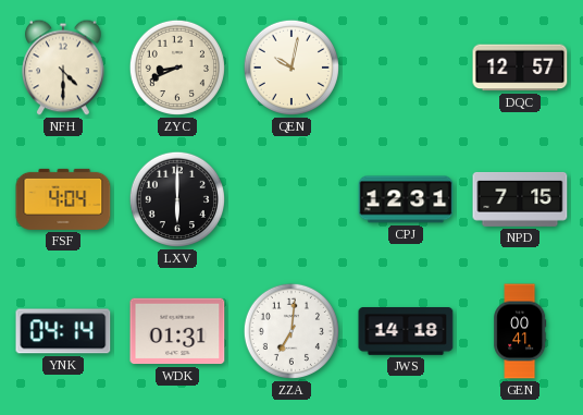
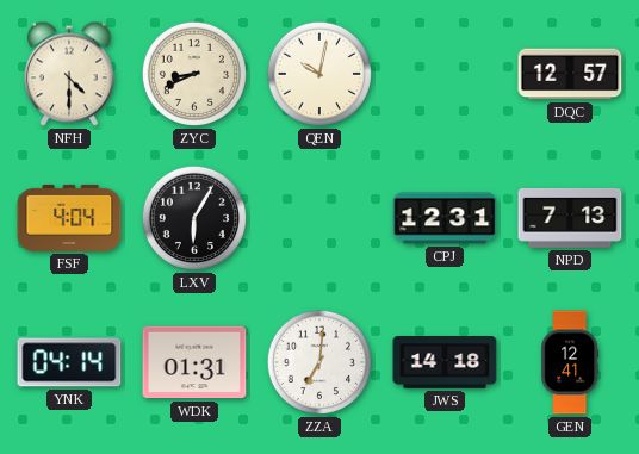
LXV: 6:00 -> 6:05 (194, 218)
NPD: 7:15 -> 7:13 (570, 218)
GEN: 00:41 -> 12:41 (570, 362)
